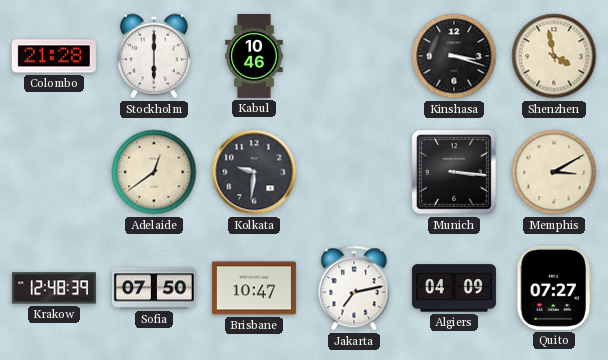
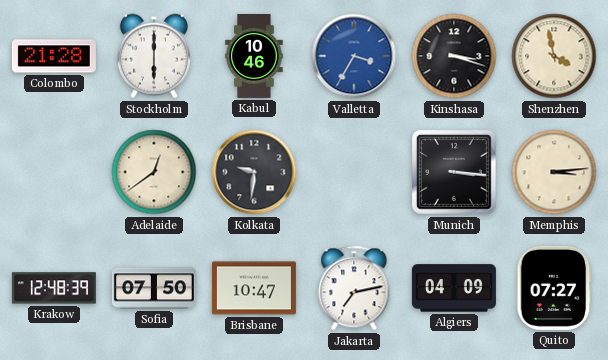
Valletta: none -> 3:35 (354, 56)
Memphis: 3:10 -> 3:14 (554, 172)
